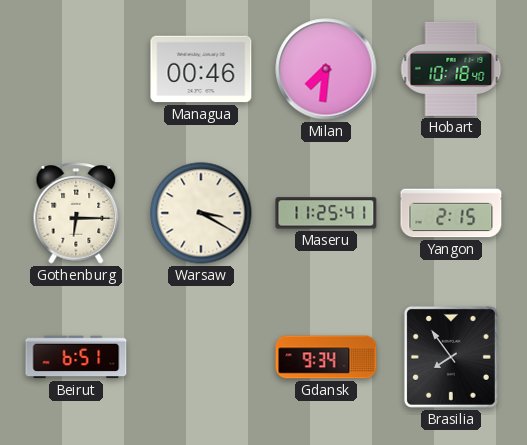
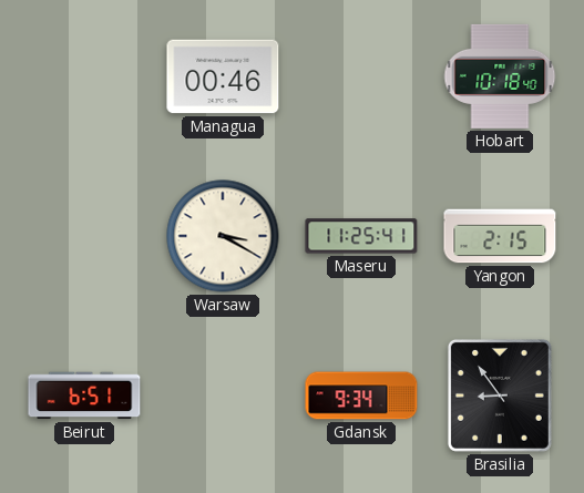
Milan: 7:31 -> none (326, 69)
Gothenburg: 6:15 -> none (76, 213)
Brasilia: 7:54 -> 8:54 (500, 396)
